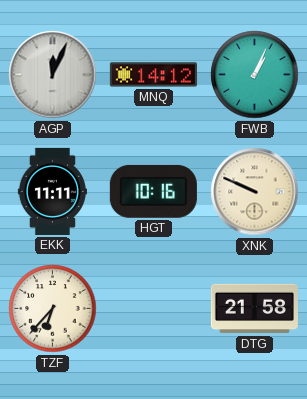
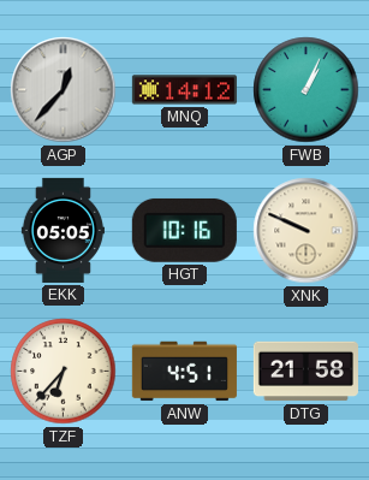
AGP: 12:04 -> 12:37 (64, 90)
EKK: 11:11 -> 05:05 (63, 230)
ANW: none -> 4:51 (184, 372)
